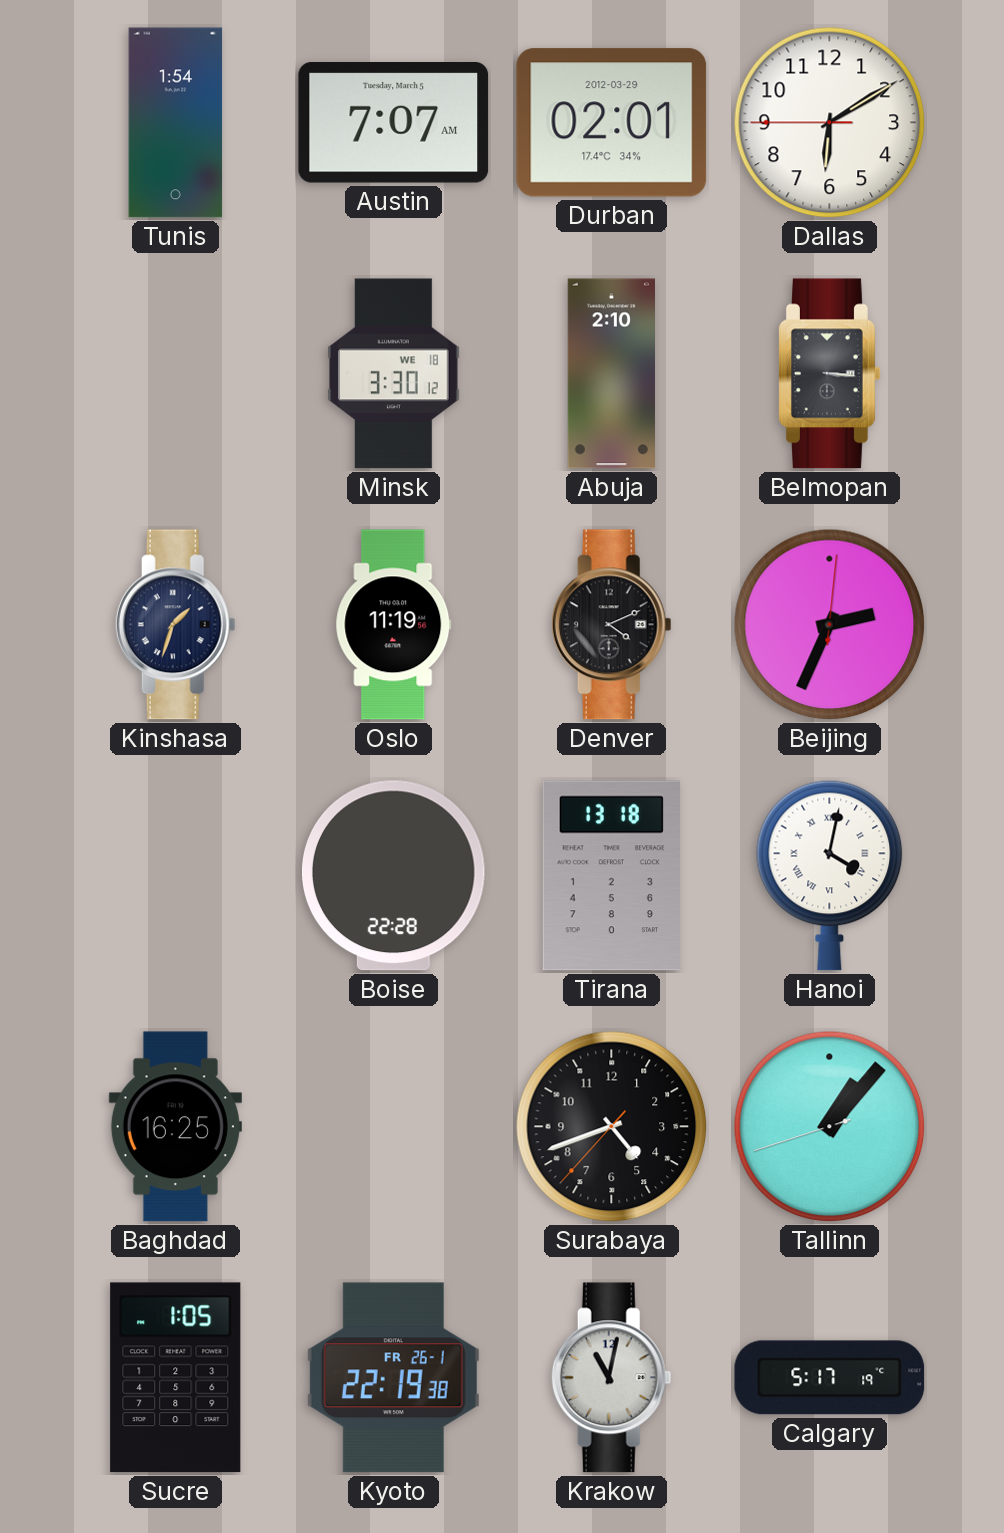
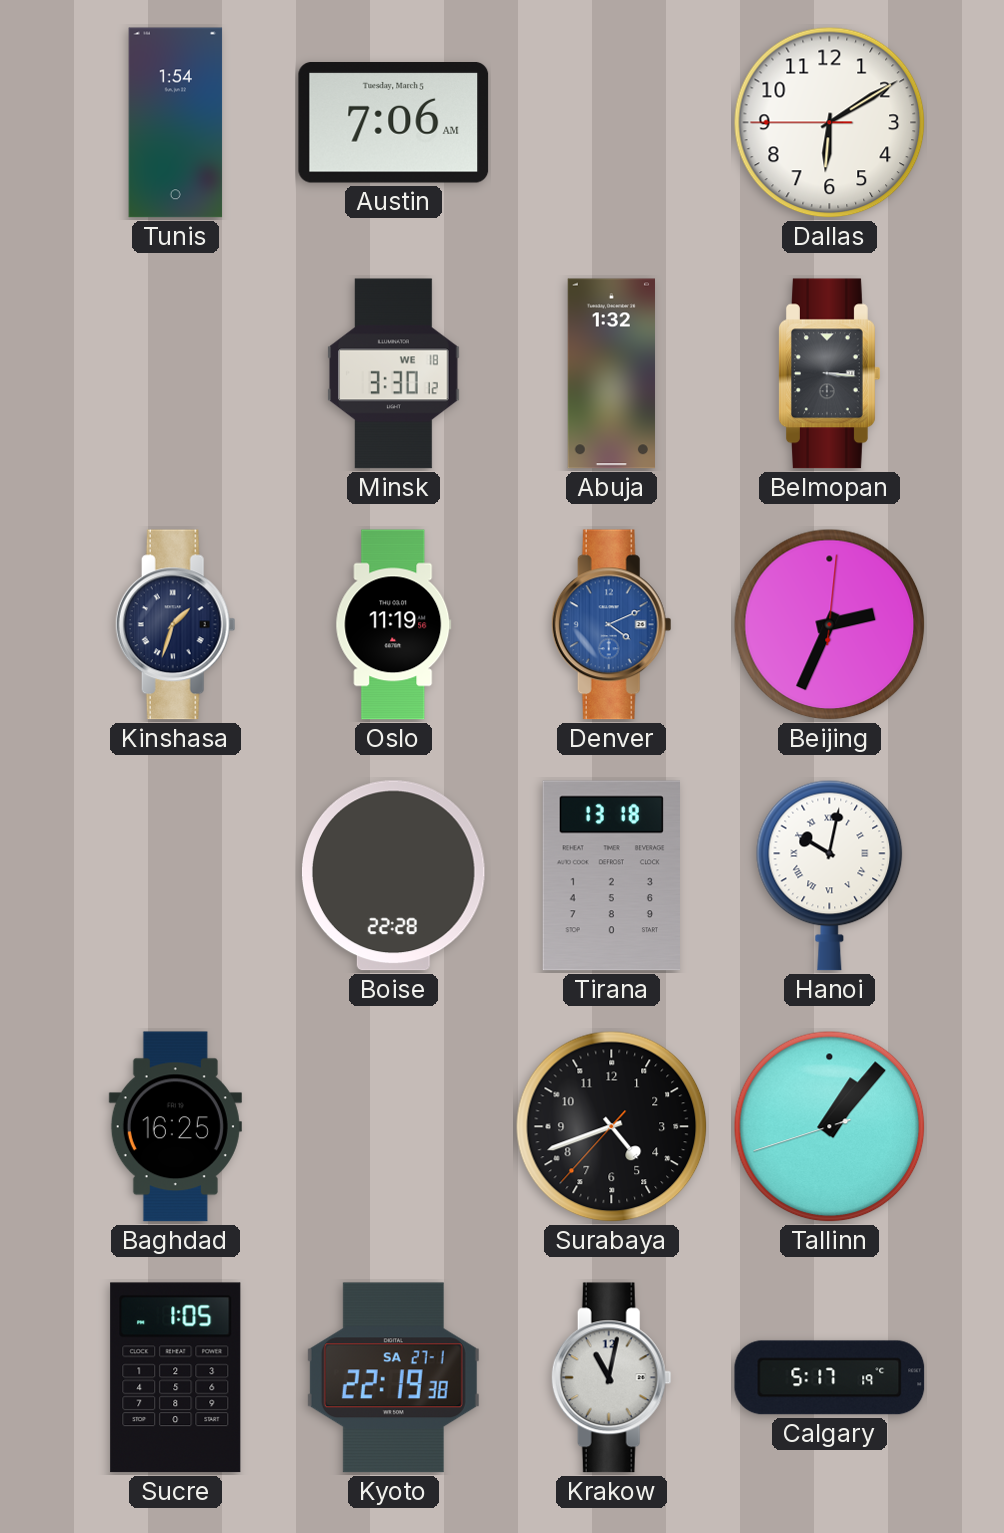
Austin: 7:07 -> 7:06 (394, 123)
Durban: 02:01 -> none (612, 123)
Abuja: 2:10 -> 1:32 (611, 374)
Denver dial: black -> blue (611, 625)
Hanoi: 4:02 -> 10:02 (830, 875)
Kyoto date: FR 26-1 -> SA 27-1 (393, 1378)
